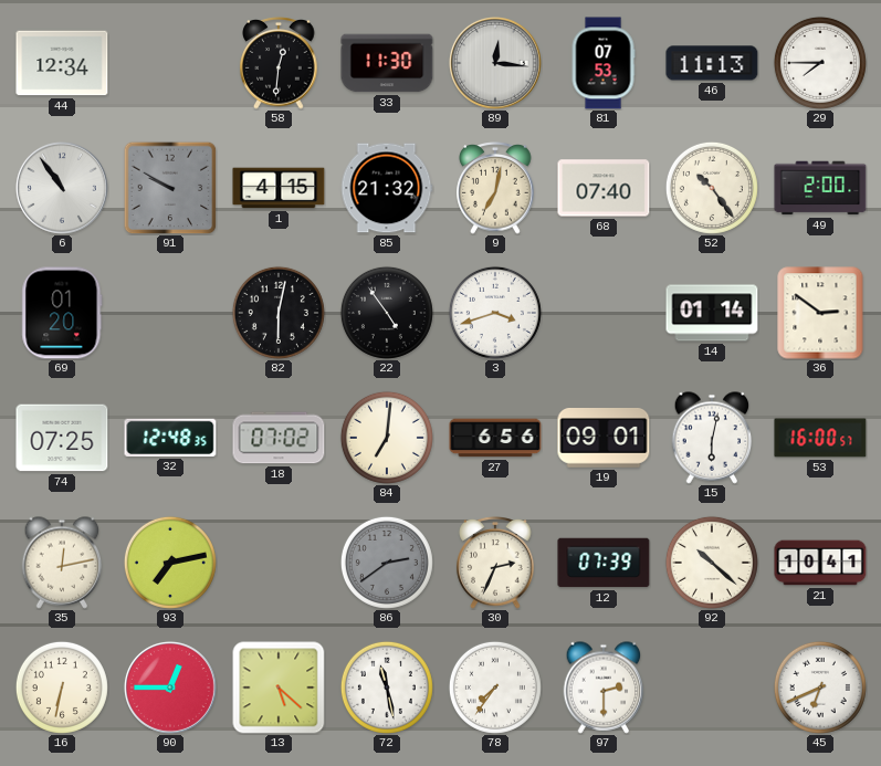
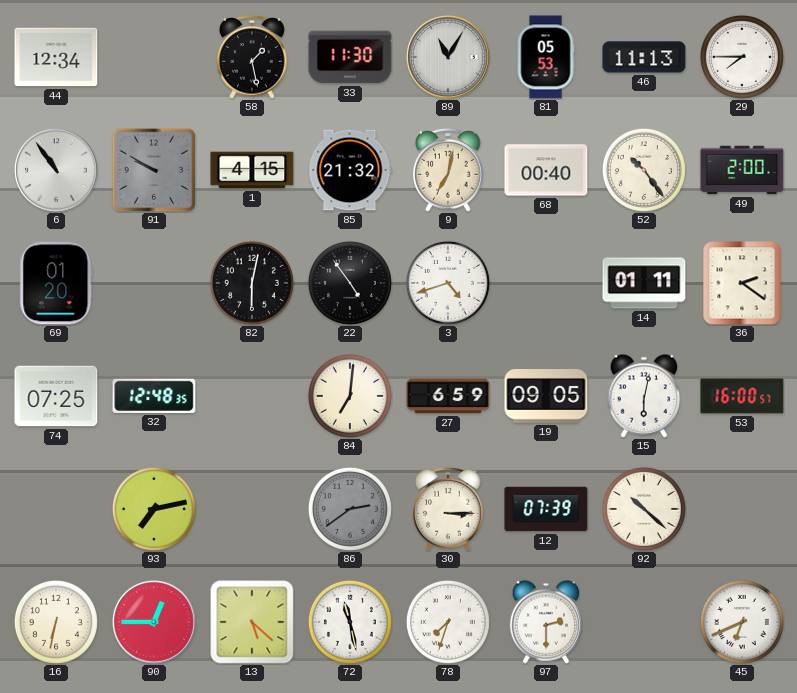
58: 12:31 -> 1:28 (252, 57)
89: 12:16 -> 11:05 (448, 57)
81: 07:53 -> 05:53 (546, 57)
68: 07:40 -> 00:40 (546, 170)
3: 3:42 -> 4:42 (448, 283)
14: 01:14 -> 01:11 (644, 283)
36: 2:51 -> 2:21 (742, 283)
18: 07:02 -> none (279, 438)
27: 6:56 -> 6:59 (448, 396)
19: 09:01 -> 09:05 (546, 397)
35: 12:13 -> none (62, 563)
30: 2:34 -> 3:15 (448, 509)
21: 10:41 -> none (820, 563)
78: 7:36 -> 7:33 (448, 622)
